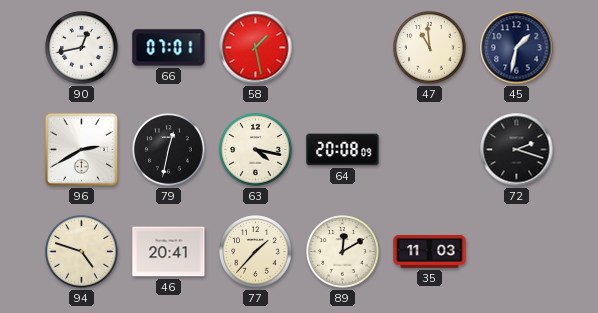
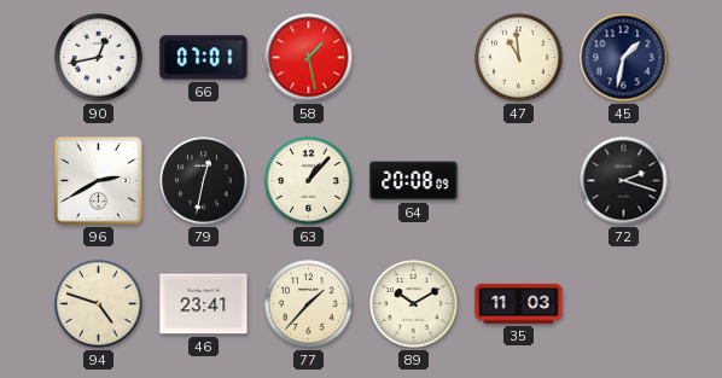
63: 4:17 -> 1:07 (309, 181)
46: 20:41 -> 23:41 (204, 304)
89: 12:10 -> 10:10 (414, 304)
